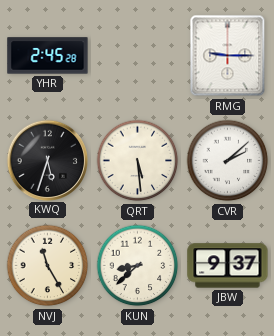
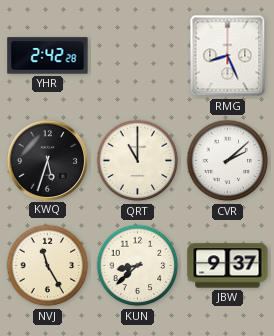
YHR: 2:45 -> 2:42 (48, 56)
RMG: 9:15 -> 8:26 (228, 56)
QRT: 5:29 -> 11:00 (138, 161)
